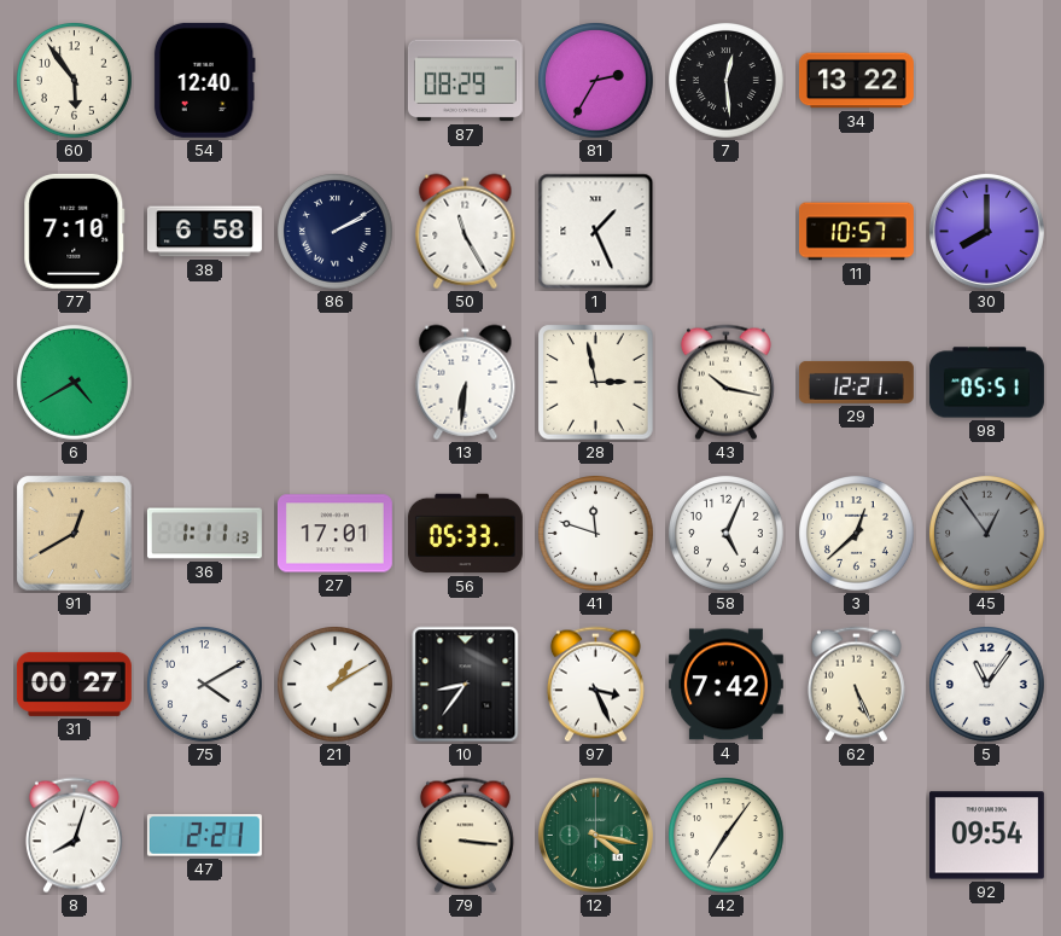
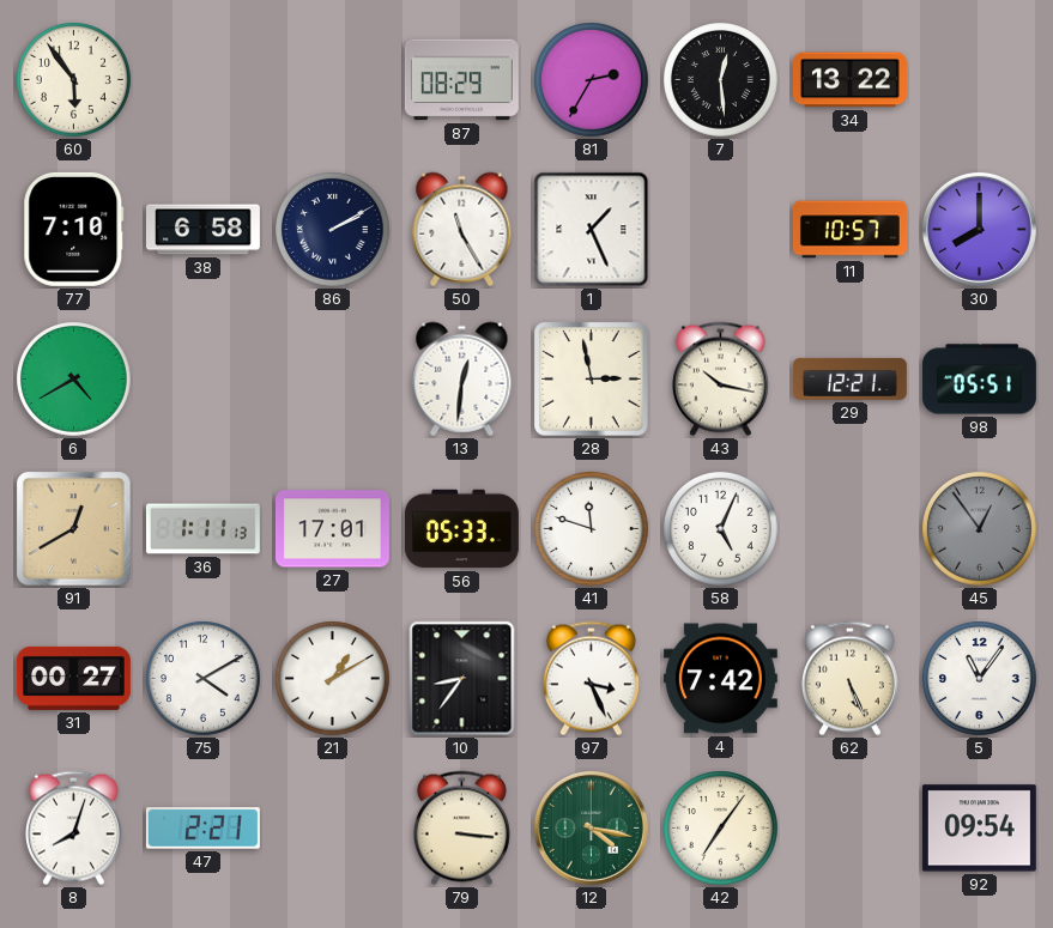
54: 12:40 -> none (204, 80)
13: 6:31 -> 12:31 (462, 380)
3: 12:38 -> none (857, 534)
